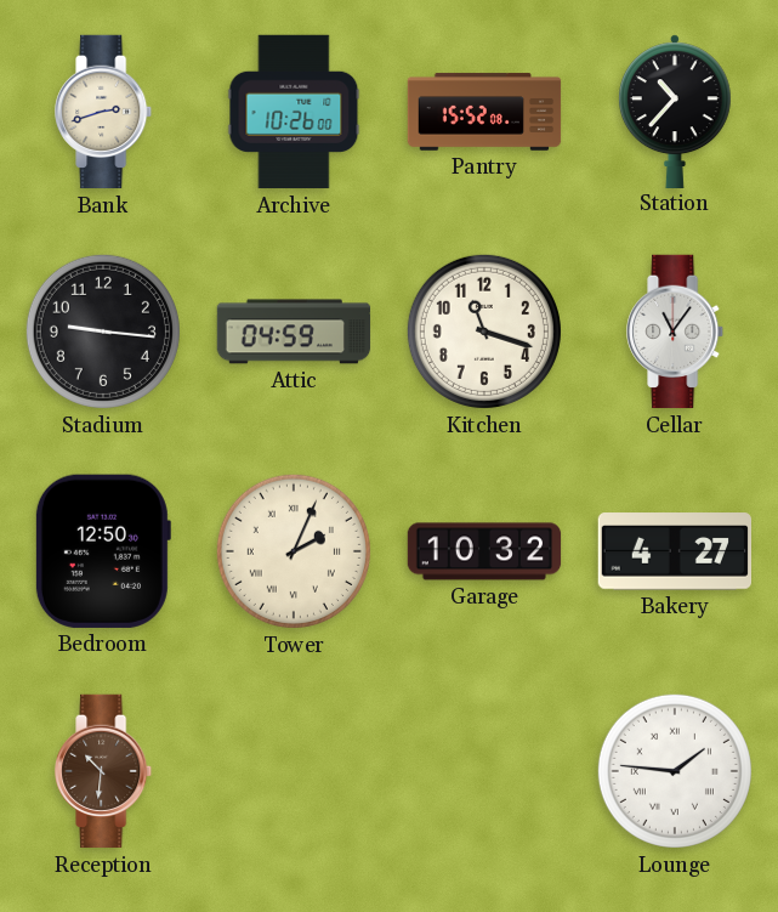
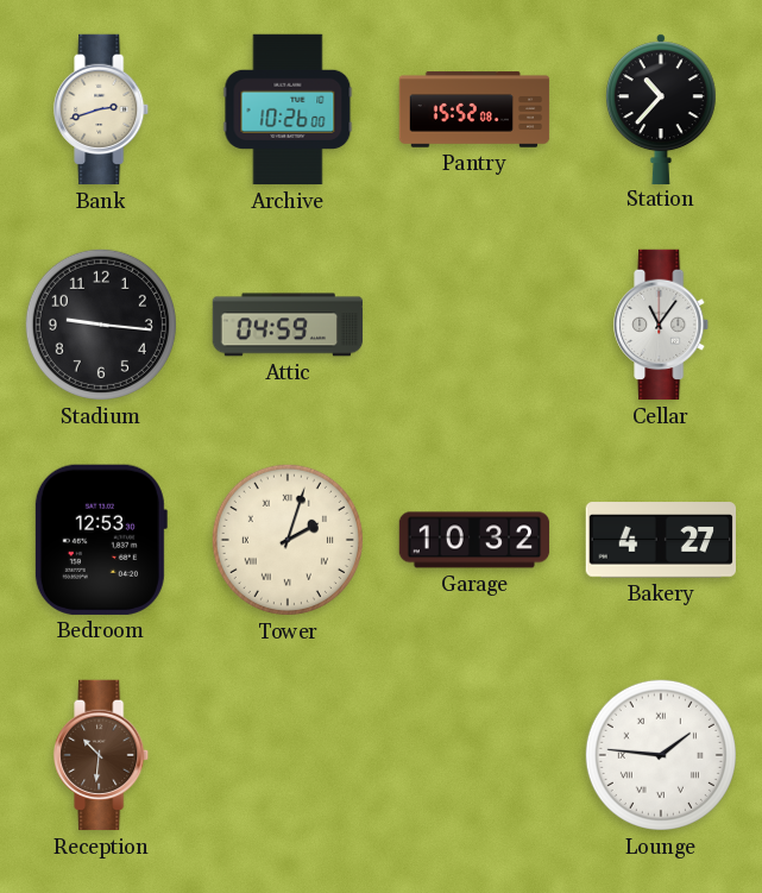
Kitchen: 11:18 -> none (484, 332)
Bedroom: 12:50 -> 12:53 (100, 540)
Tower: 2:04 -> 2:03 (288, 540)
